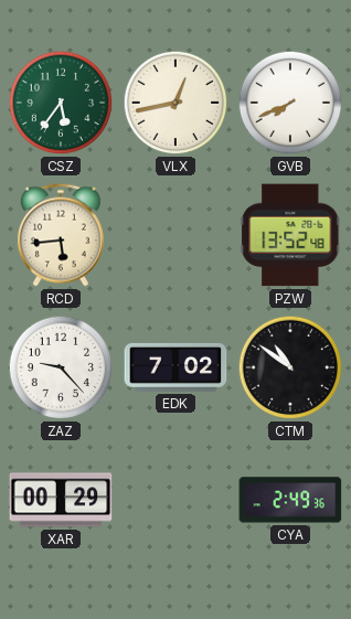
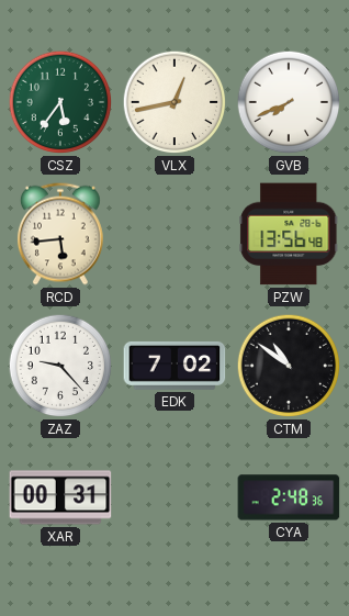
PZW: 13:52 -> 13:56 (289, 234)
XAR: 00:29 -> 00:31 (60, 497)
CYA: 2:49 -> 2:48 (289, 497)
